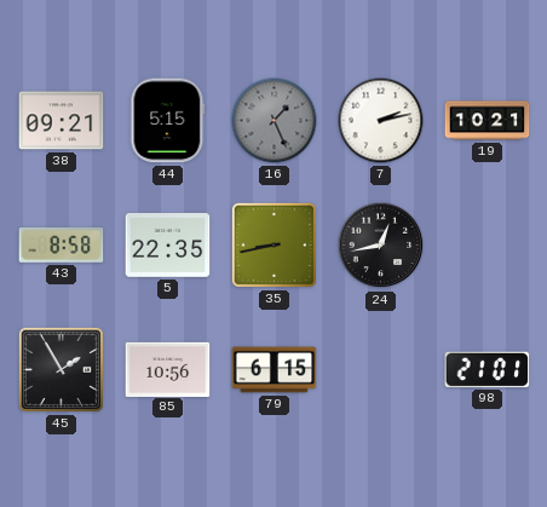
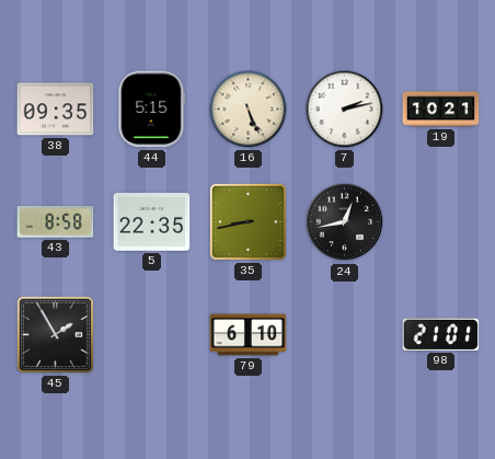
38: 09:21 -> 09:35 (56, 110)
16: 1:26 -> 5:26 (249, 110)
16 dial: grey -> cream (249, 110)
85: 10:56 -> none (168, 369)
79: 6:15 -> 6:10 (249, 335)
